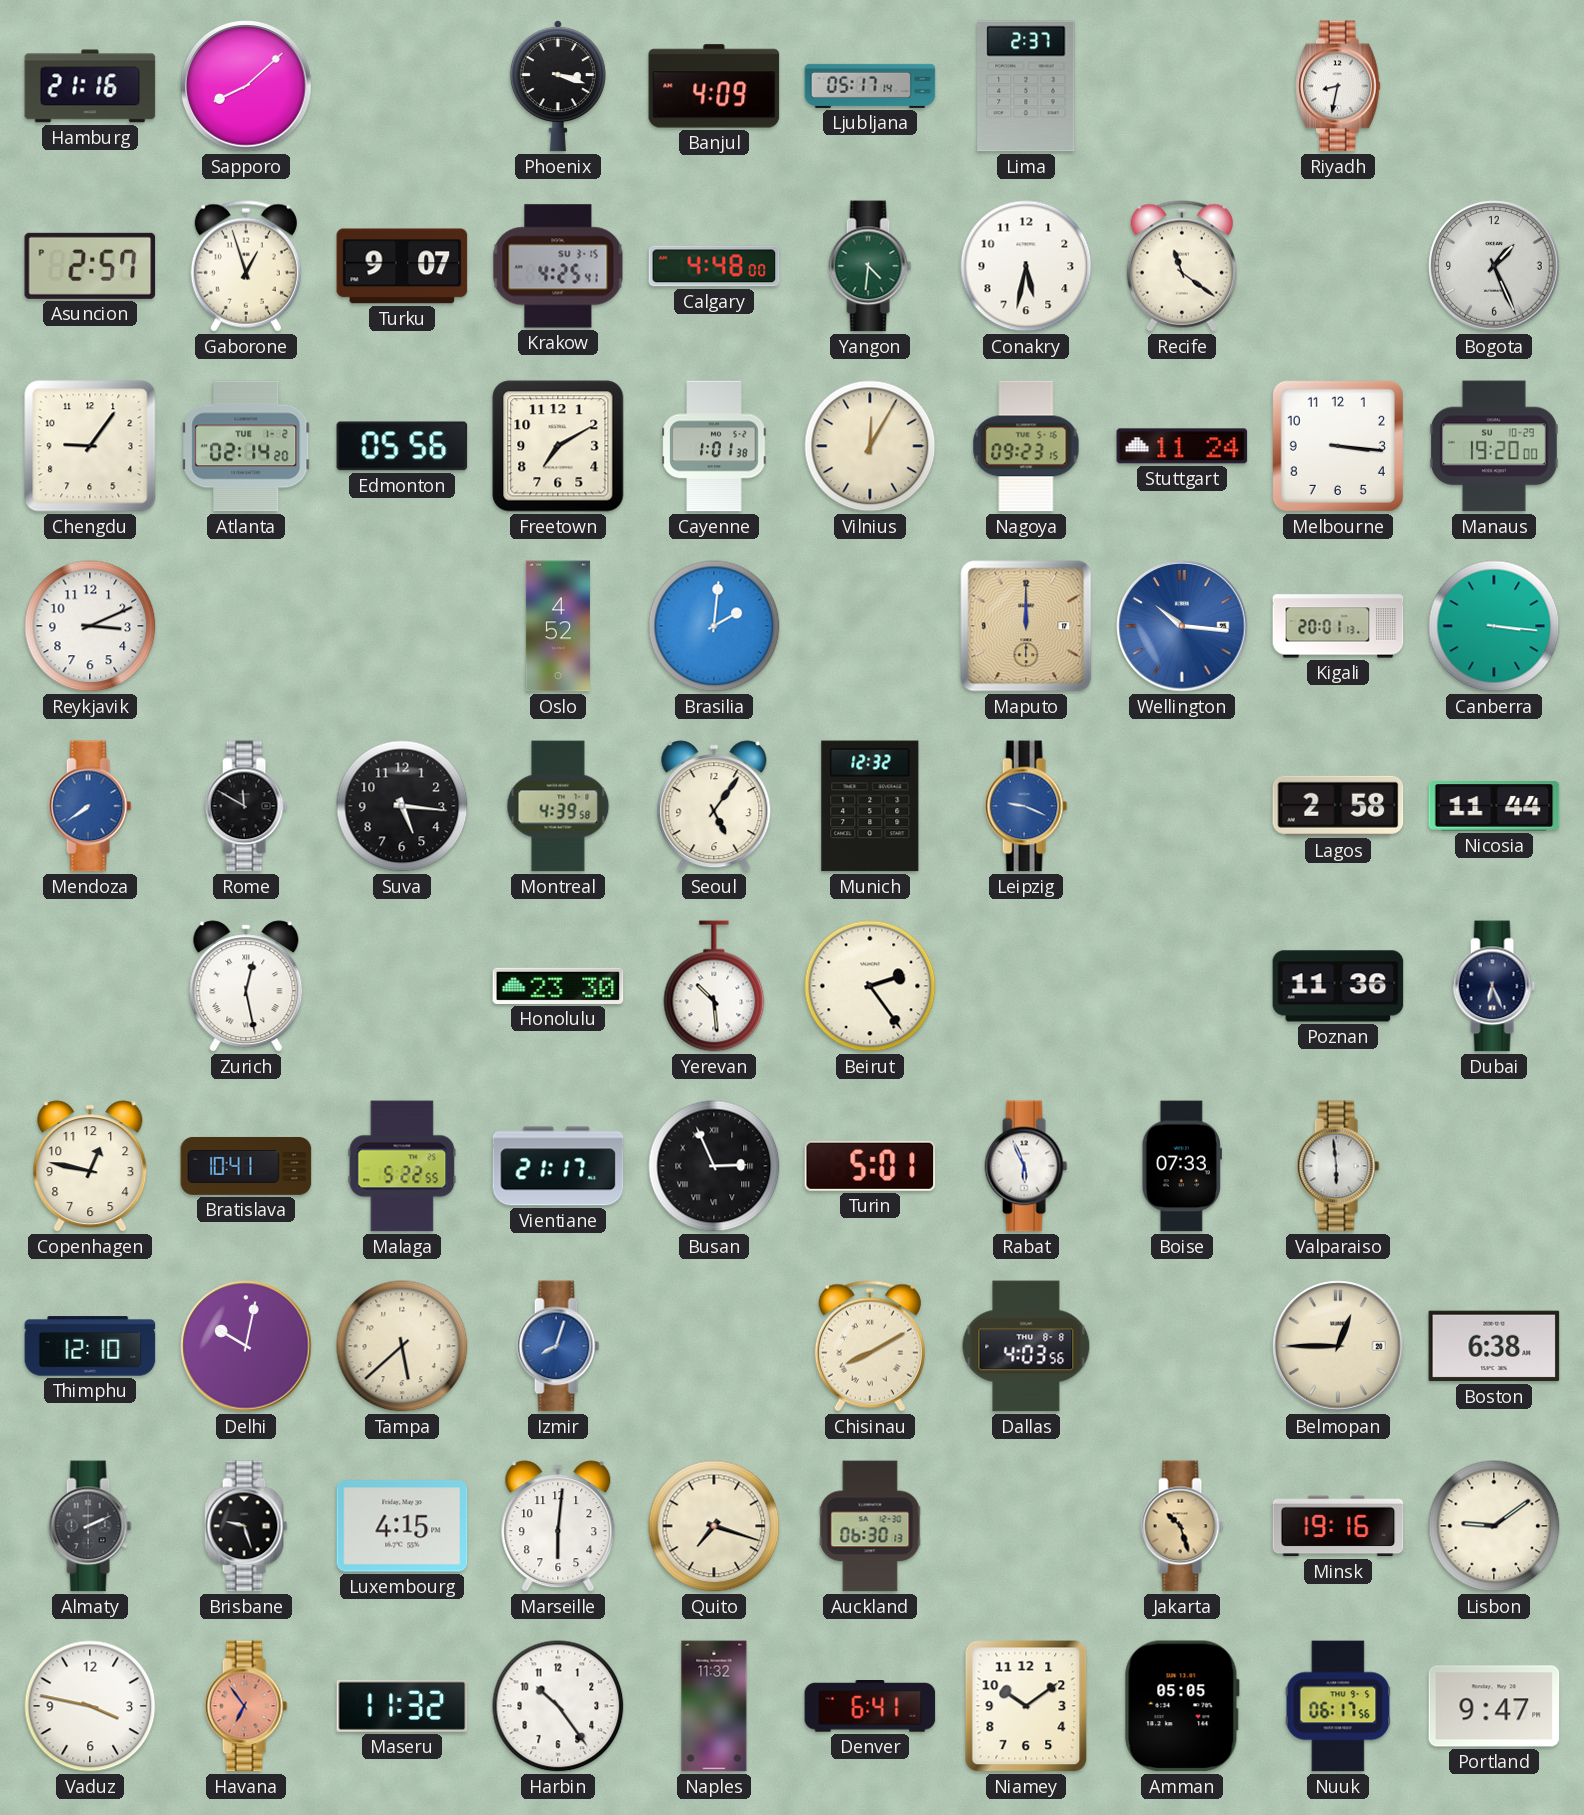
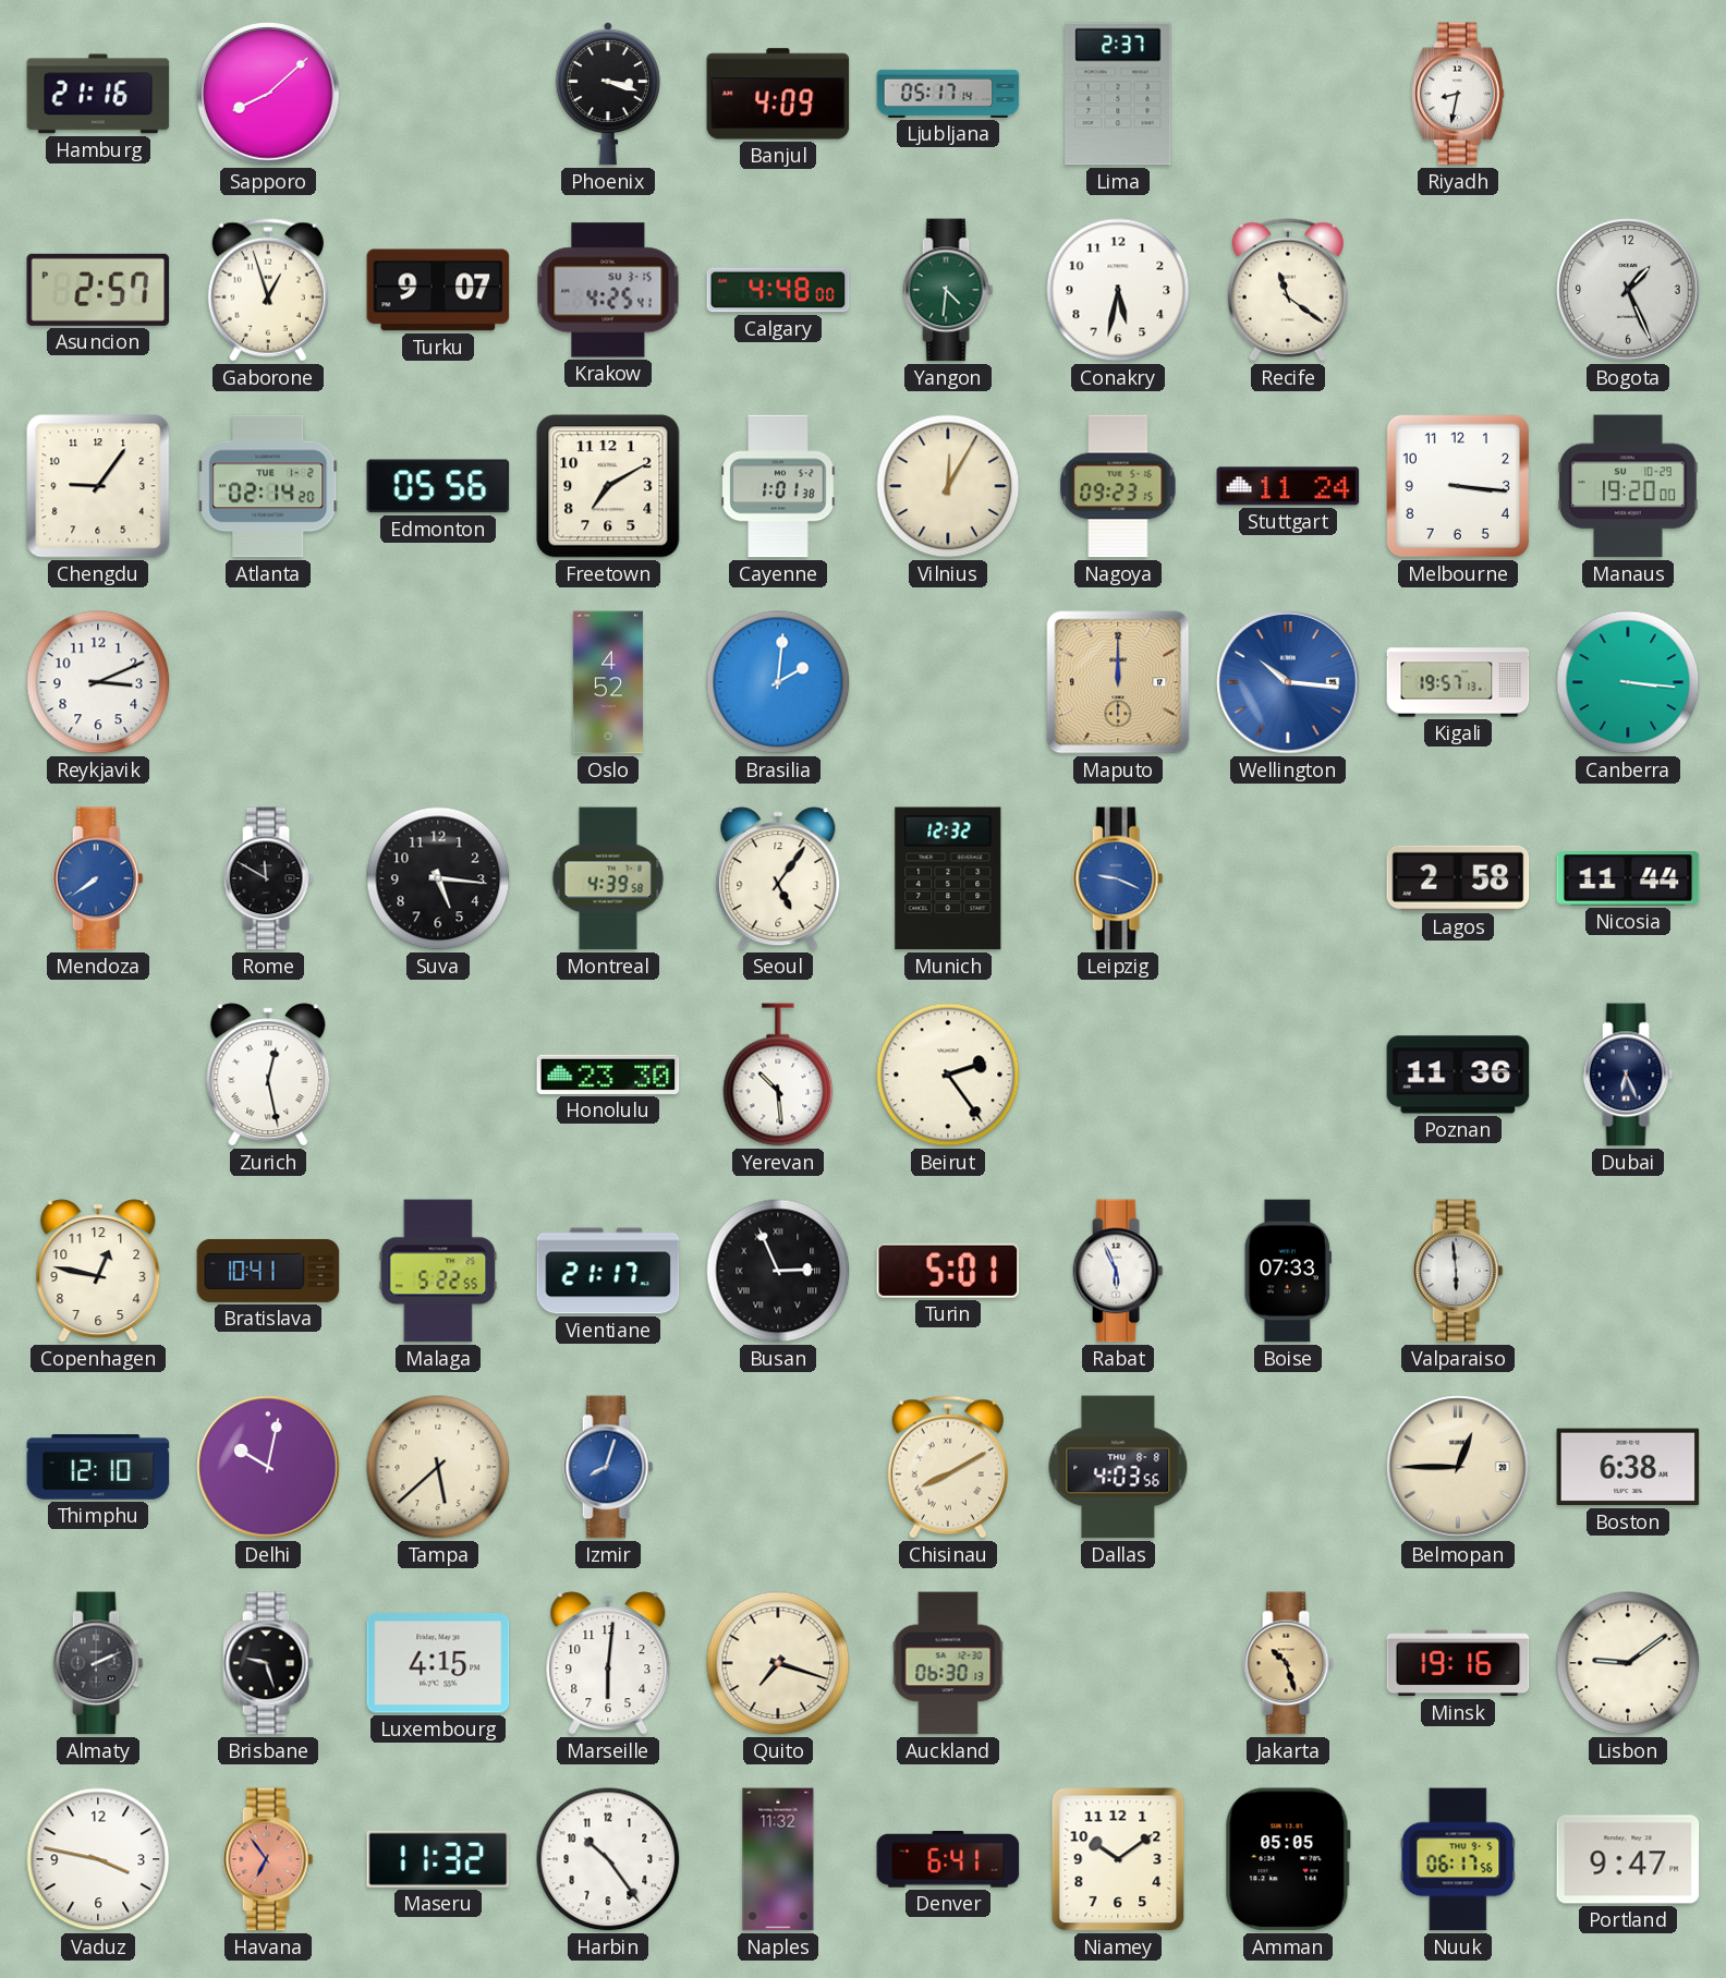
Kigali: 20:01 -> 19:57 (1458, 682)
